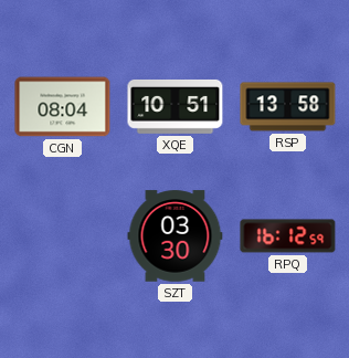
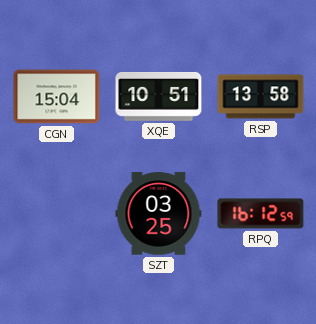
CGN: 08:04 -> 15:04 (57, 97)
SZT: 03:30 -> 03:25 (159, 214)
